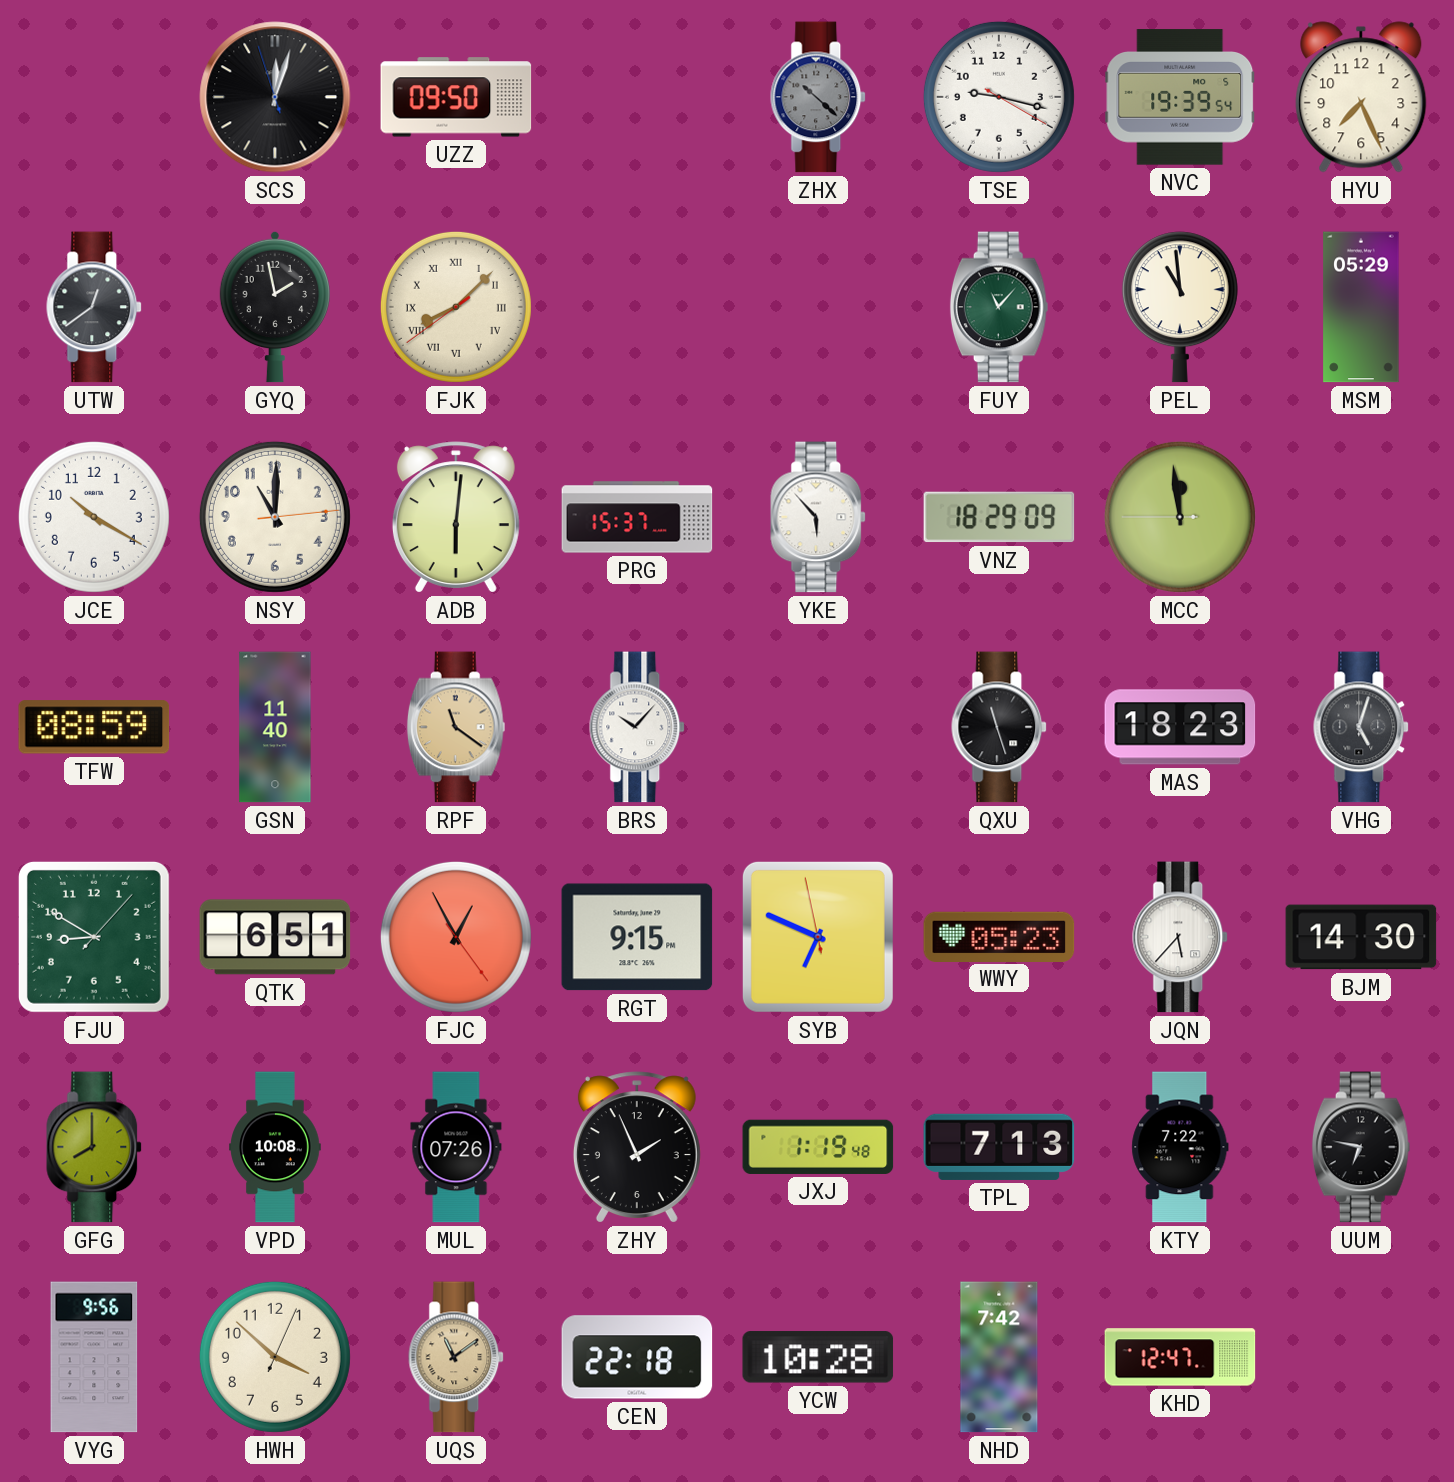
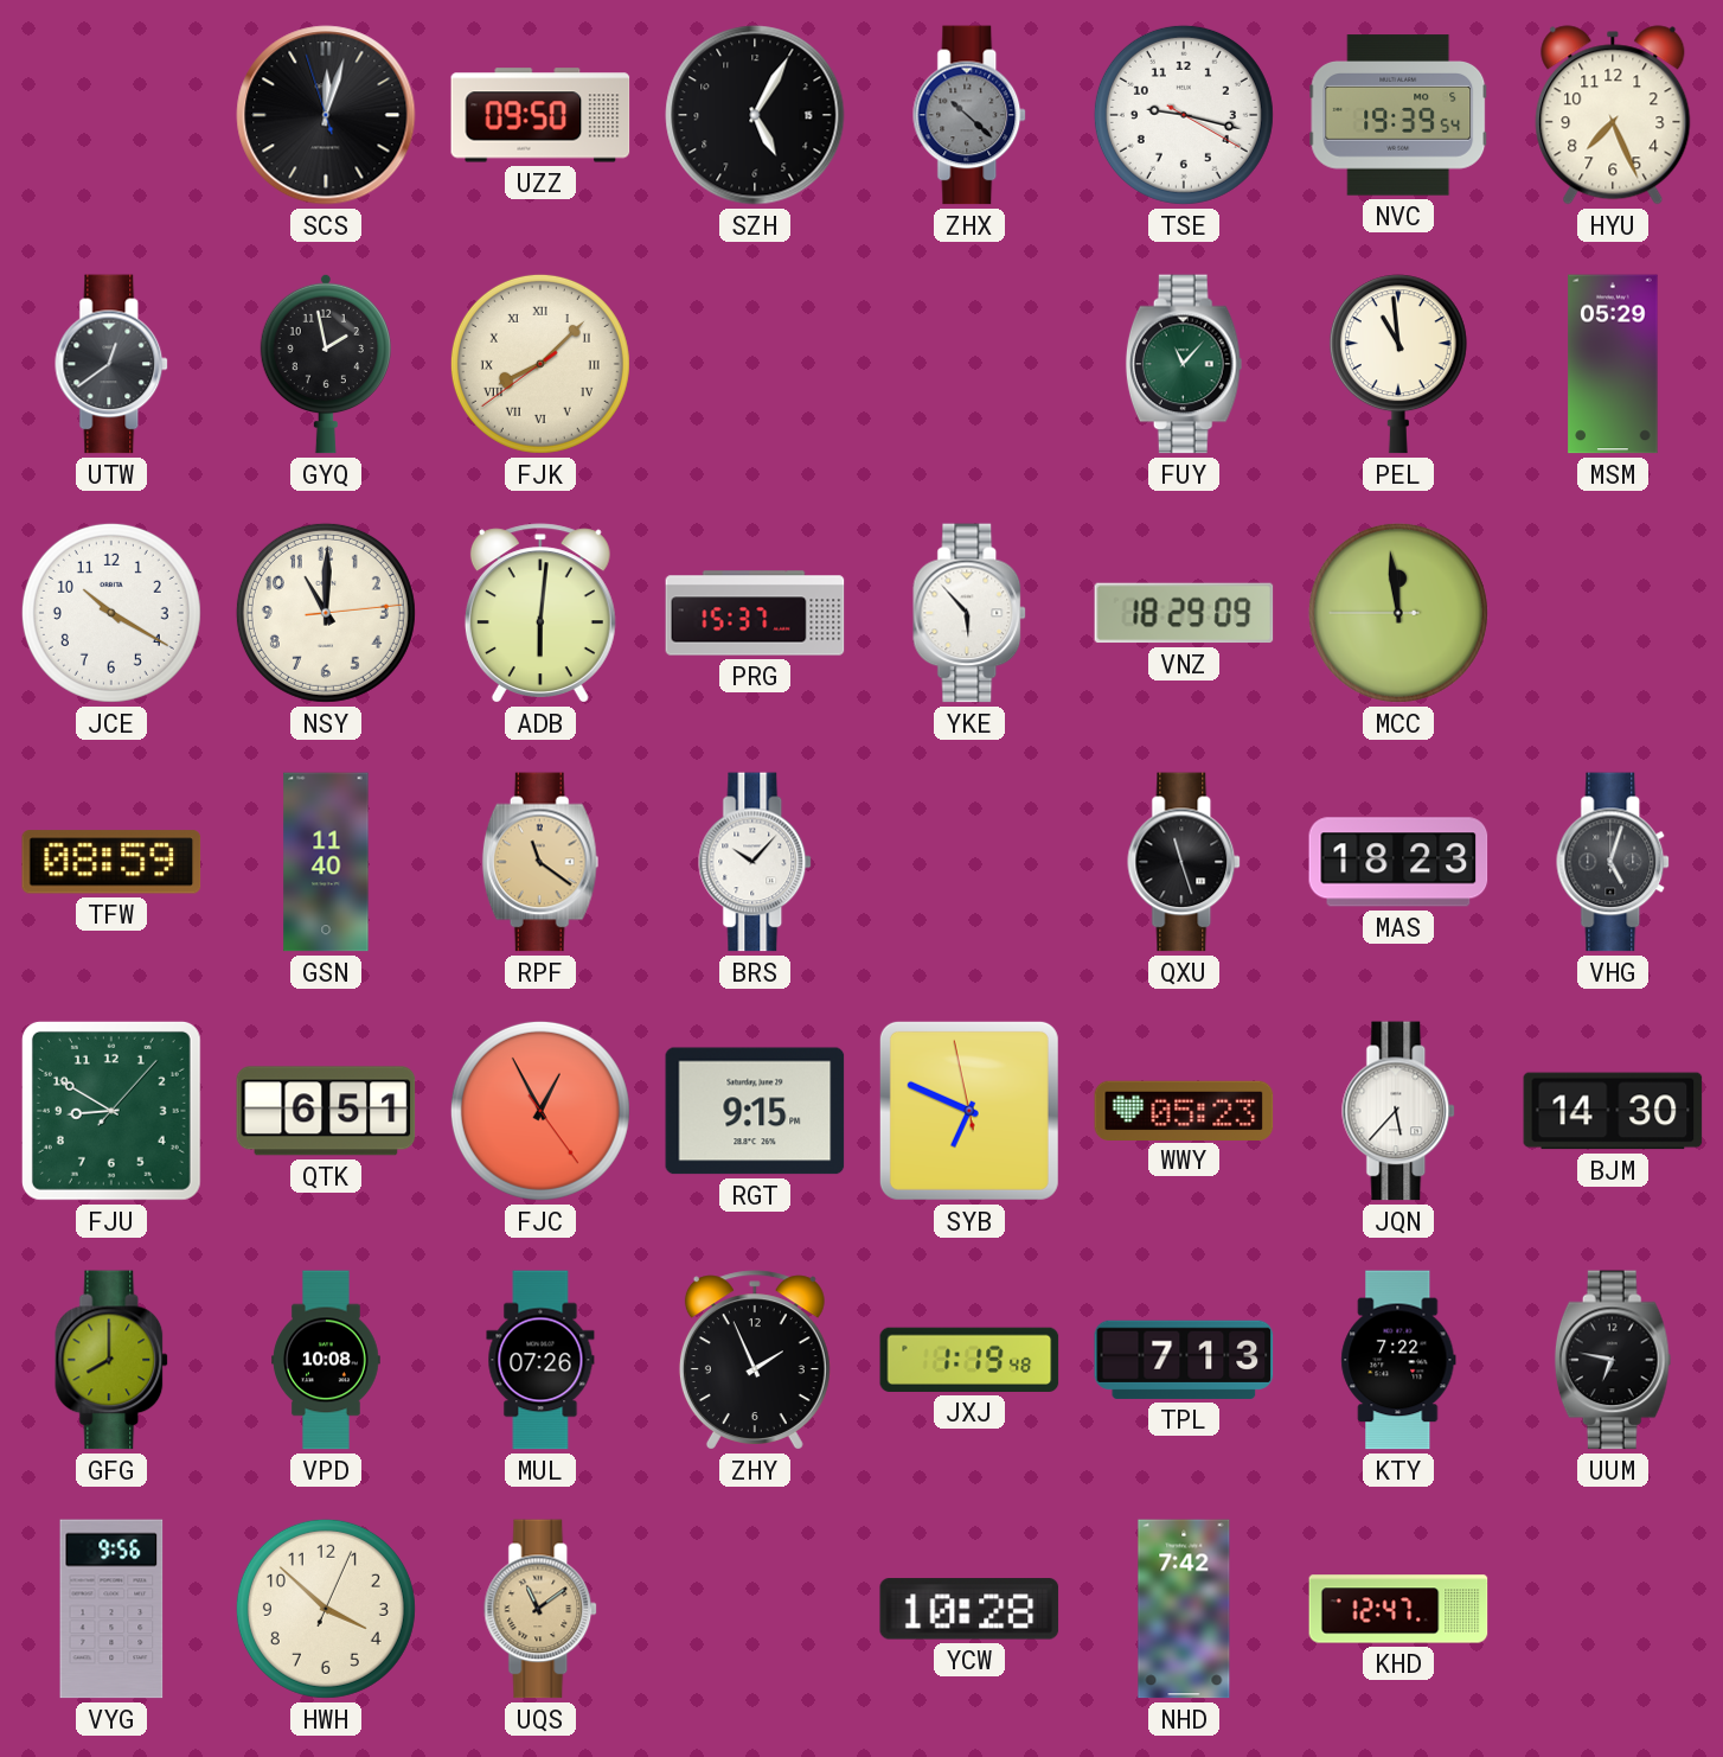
SZH: none -> 5:05 (755, 115)
CEN: 22:18 -> none (637, 1357)
